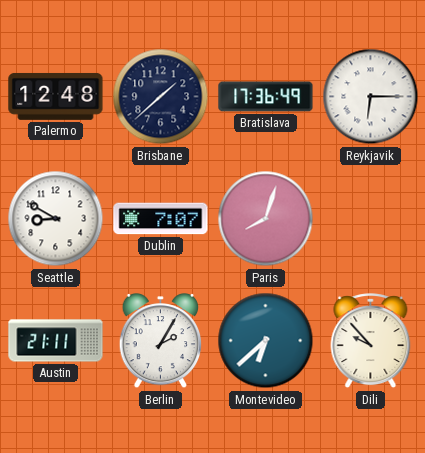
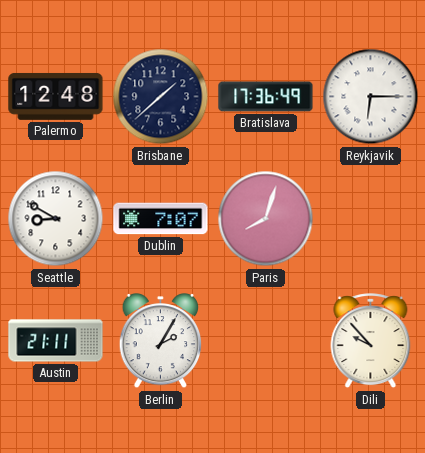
Montevideo: 6:38 -> none (266, 341)
